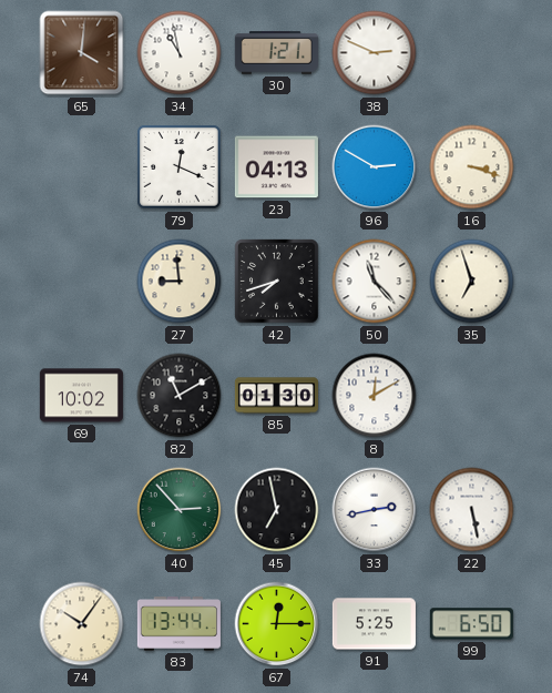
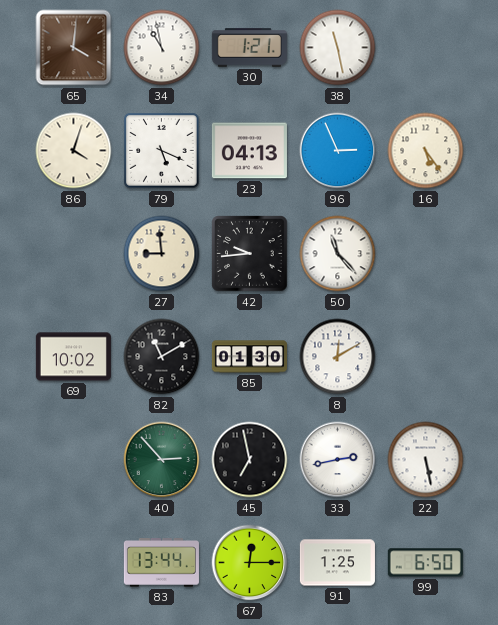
38: 2:49 -> 11:28 (338, 48)
86: none -> 4:03 (74, 151)
79: 12:19 -> 5:19 (162, 151)
96: 2:50 -> 2:56 (338, 151)
16: 3:18 -> 5:24 (426, 151)
42: 7:42 -> 9:44 (250, 254)
35: 6:57 -> none (472, 282)
74: 10:06 -> none (82, 624)
91: 5:25 -> 1:25 (337, 563)
